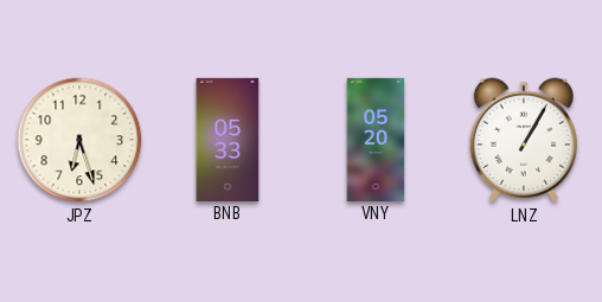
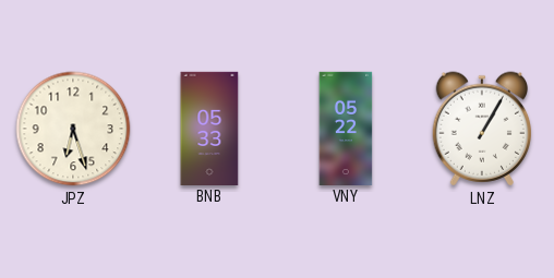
VNY: 05:20 -> 05:22 (346, 128)
